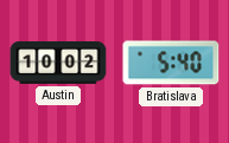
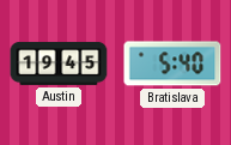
Austin: 10:02 -> 19:45 (59, 64)
